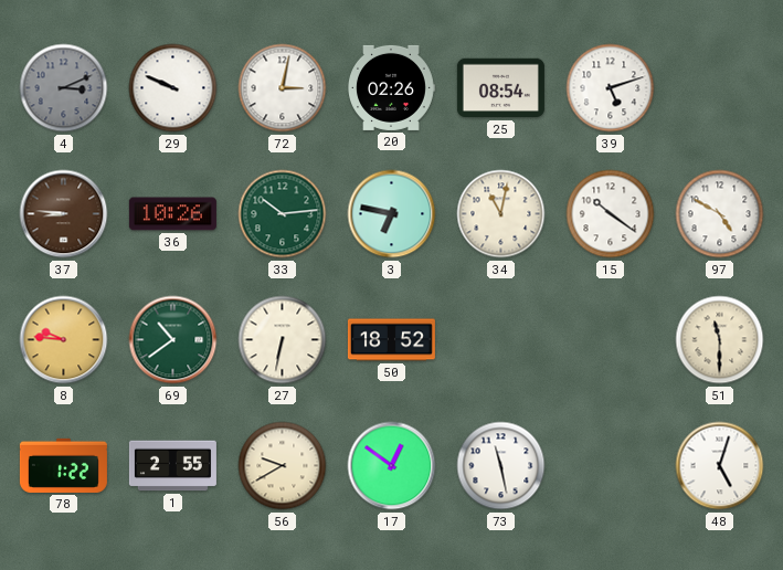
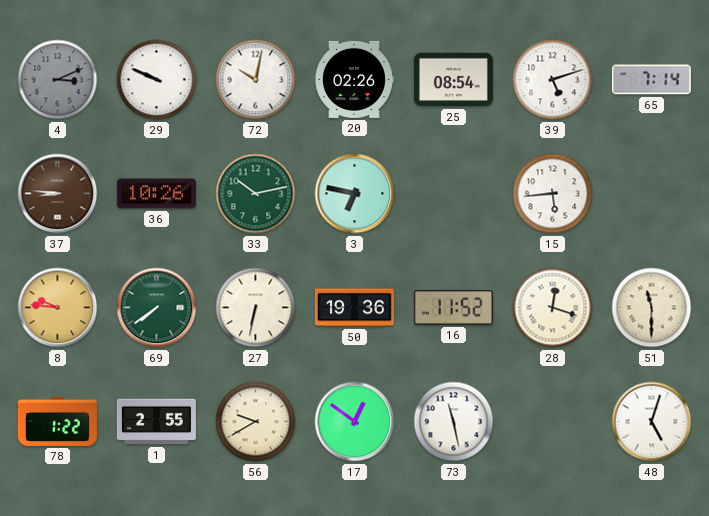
72: 3:02 -> 10:02 (256, 80)
65: none -> 7:14 (651, 80)
33: 10:14 -> 10:13 (256, 194)
34: 11:02 -> none (501, 214)
15: 10:21 -> 5:44 (553, 194)
97: 4:50 -> none (720, 214)
69: 10:39 -> 7:39 (157, 308)
50: 18:52 -> 19:36 (354, 308)
16: none -> 11:52 (453, 308)
28: none -> 12:18 (553, 308)
